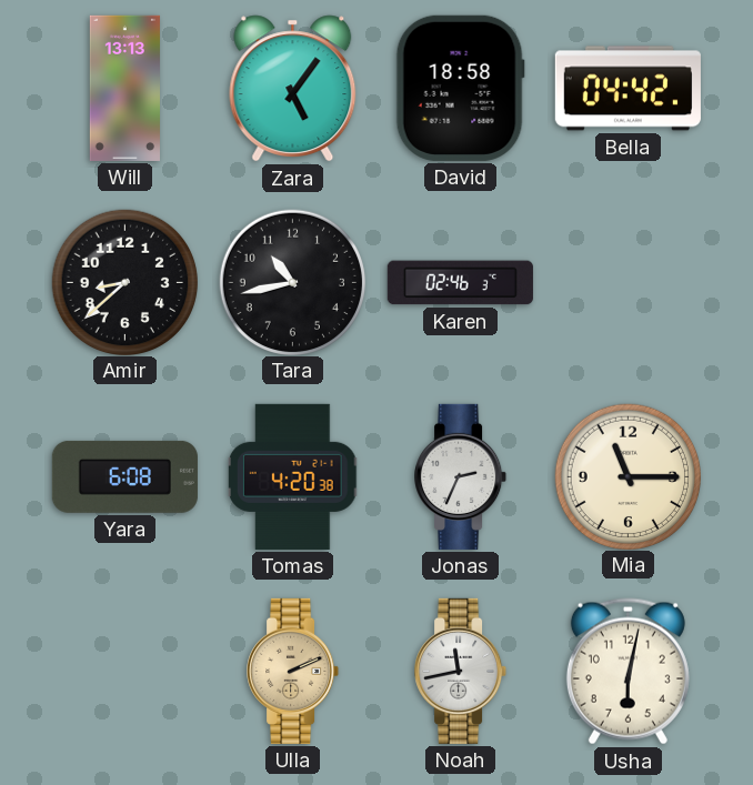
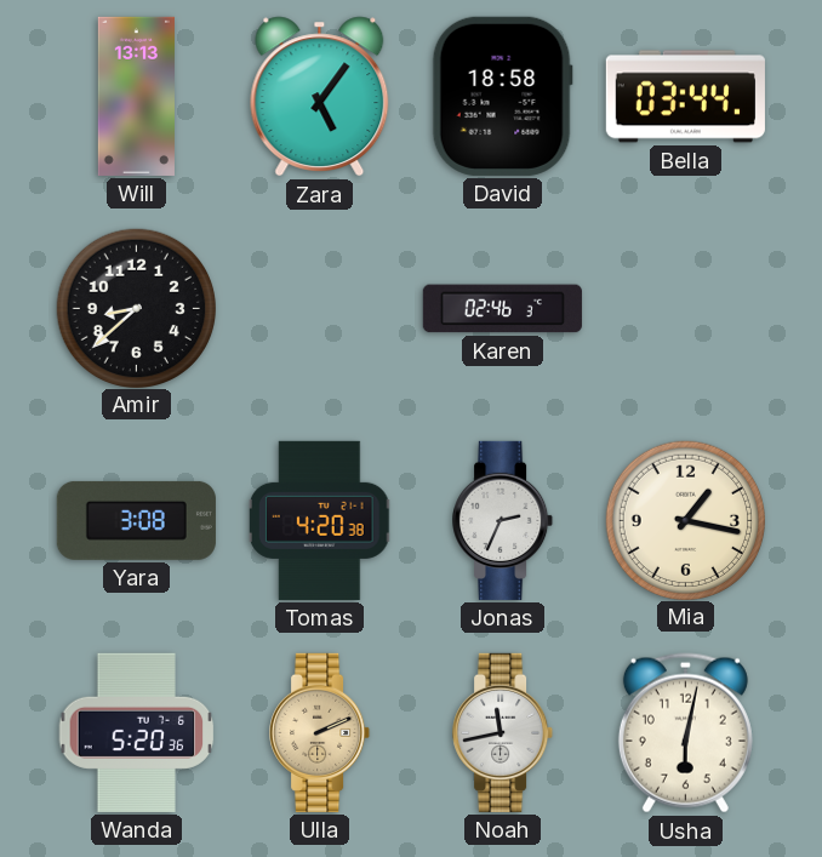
Bella: 04:42 -> 03:44 (685, 97)
Tara: 10:43 -> none (292, 282)
Yara: 6:08 -> 3:08 (136, 520)
Mia: 11:15 -> 1:17 (685, 520)
Wanda: none -> 5:20 (137, 732)
